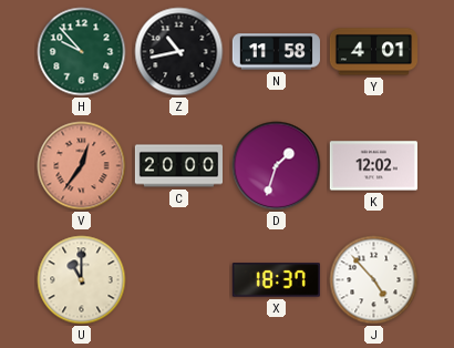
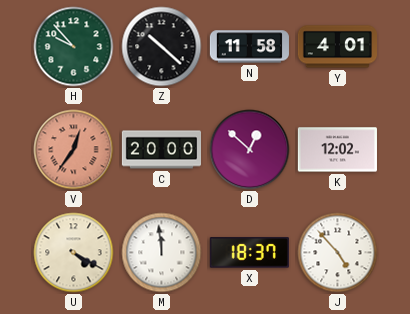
Z: 10:43 -> 10:22 (162, 47)
D: 1:33 -> 12:52 (250, 150)
U: 11:00 -> 4:20 (74, 253)
M: none -> 11:59 (162, 253)
